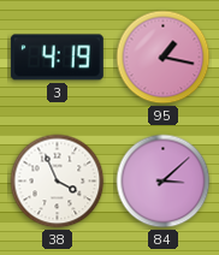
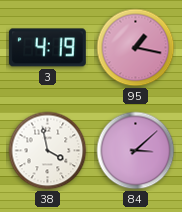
38: 3:56 -> 3:58 (48, 151)
